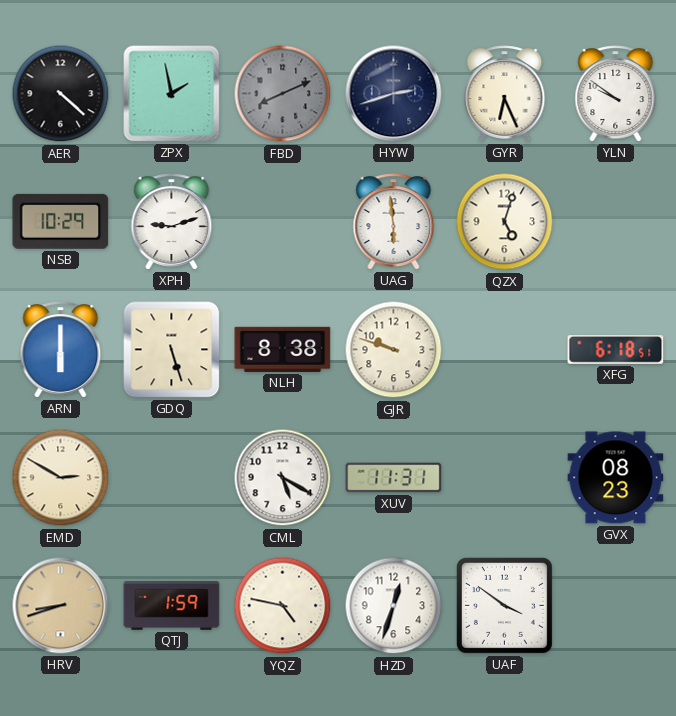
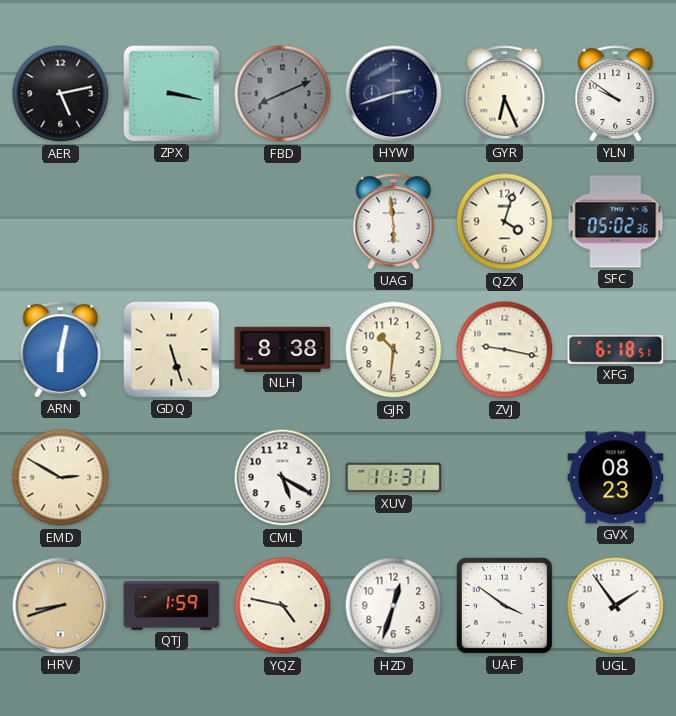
AER: 4:22 -> 5:13 (61, 94)
ZPX: 1:58 -> 3:17 (172, 94)
NSB: 10:29 -> none (61, 221)
XPH: 9:12 -> none (172, 222)
QZX: 5:03 -> 4:03 (505, 222)
SFC: none -> 05:02 (616, 222)
ARN: 6:00 -> 6:02 (61, 350)
GJR: 9:48 -> 10:31 (394, 350)
ZVJ: none -> 9:17 (505, 350)
UGL: none -> 1:54 (616, 606)
